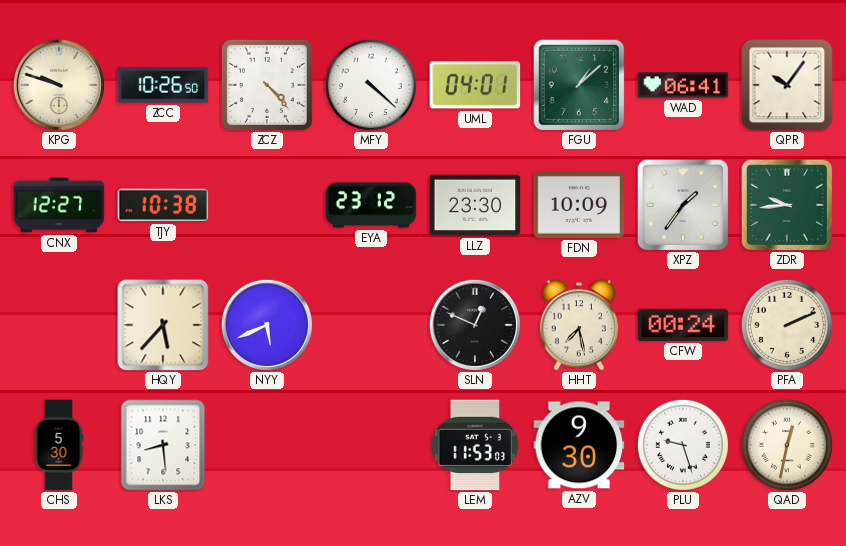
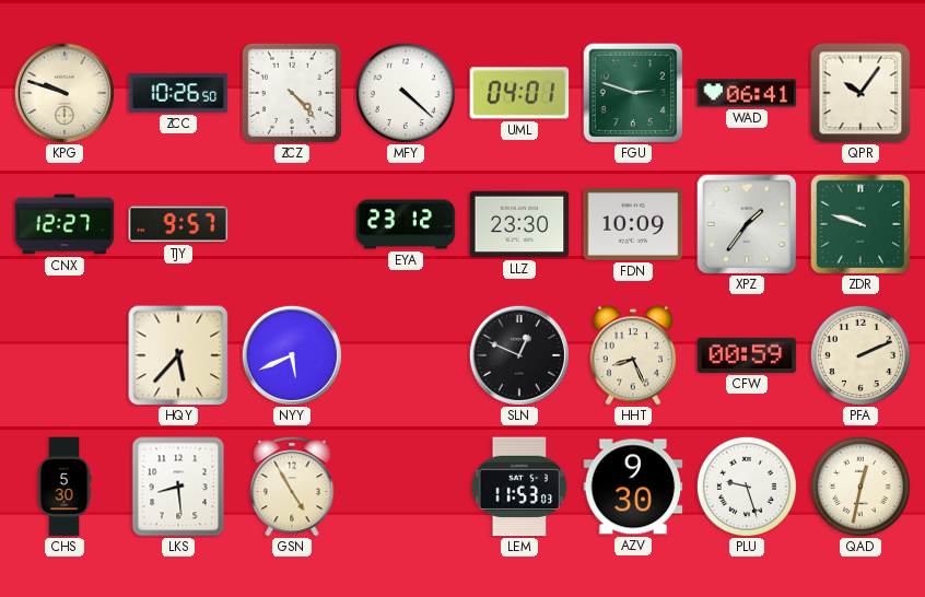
FGU: 1:08 -> 2:48 (633, 93)
TJY: 10:38 -> 9:57 (178, 224)
ZDR: 9:44 -> 9:48 (860, 224)
HHT: 7:28 -> 8:26 (633, 355)
CFW: 00:24 -> 00:59 (747, 355)
GSN: none -> 4:55 (292, 487)
